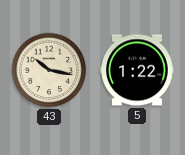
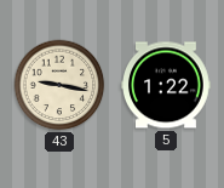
43: 10:17 -> 9:17 (59, 85)
